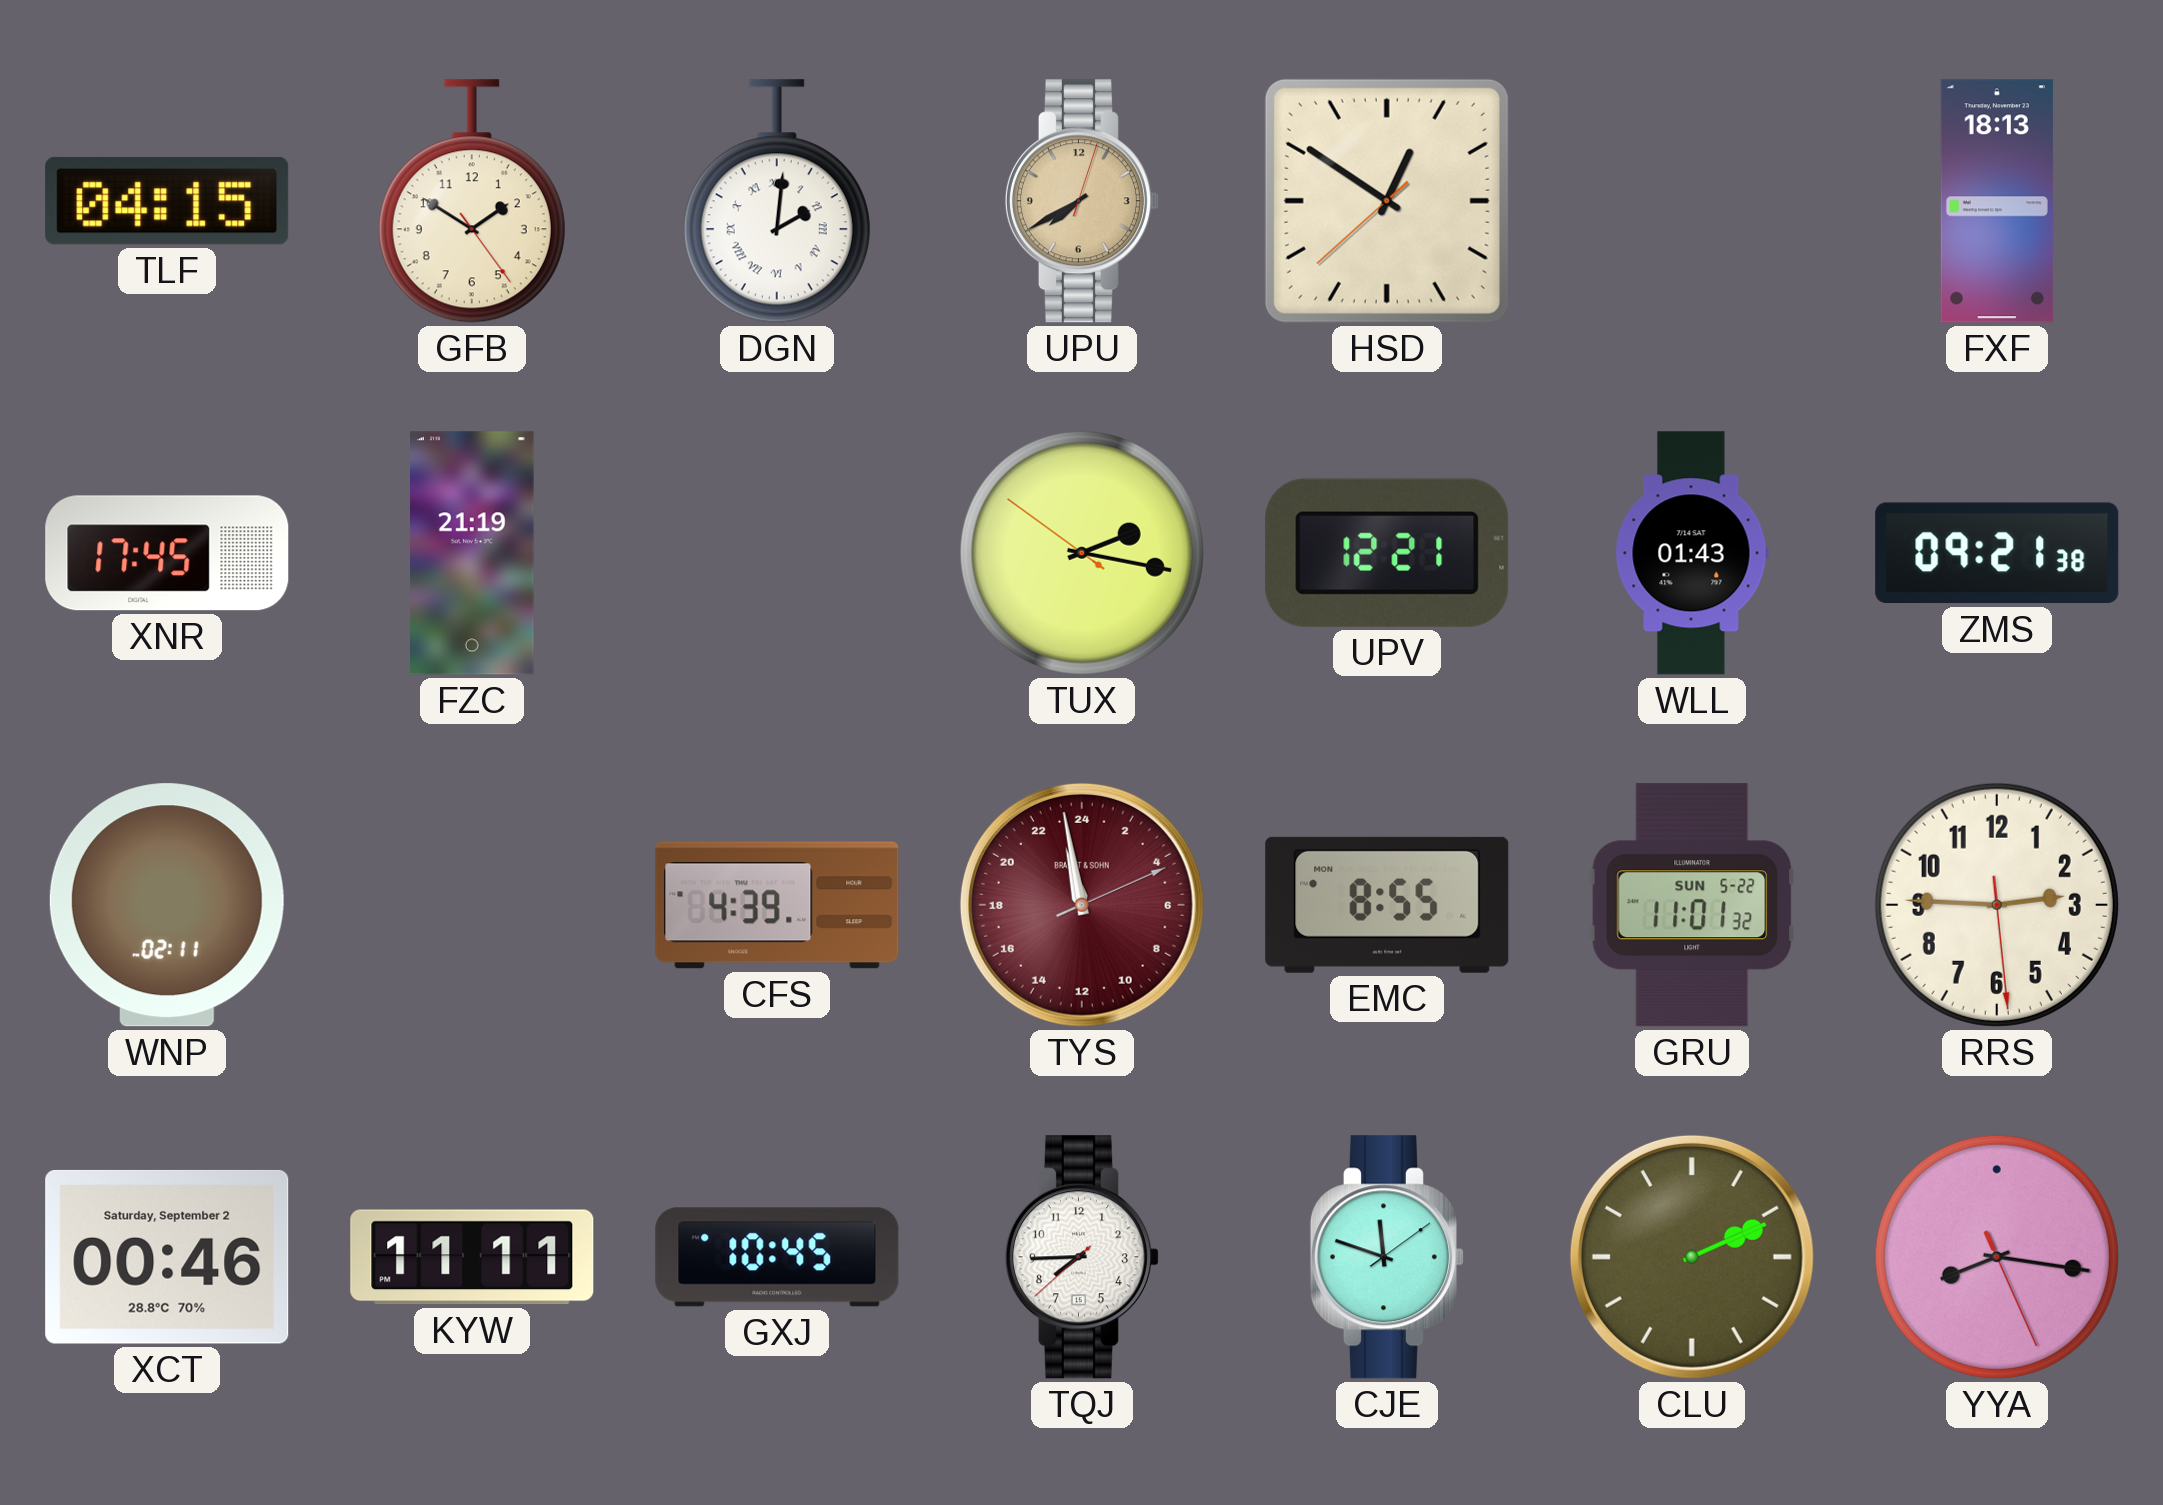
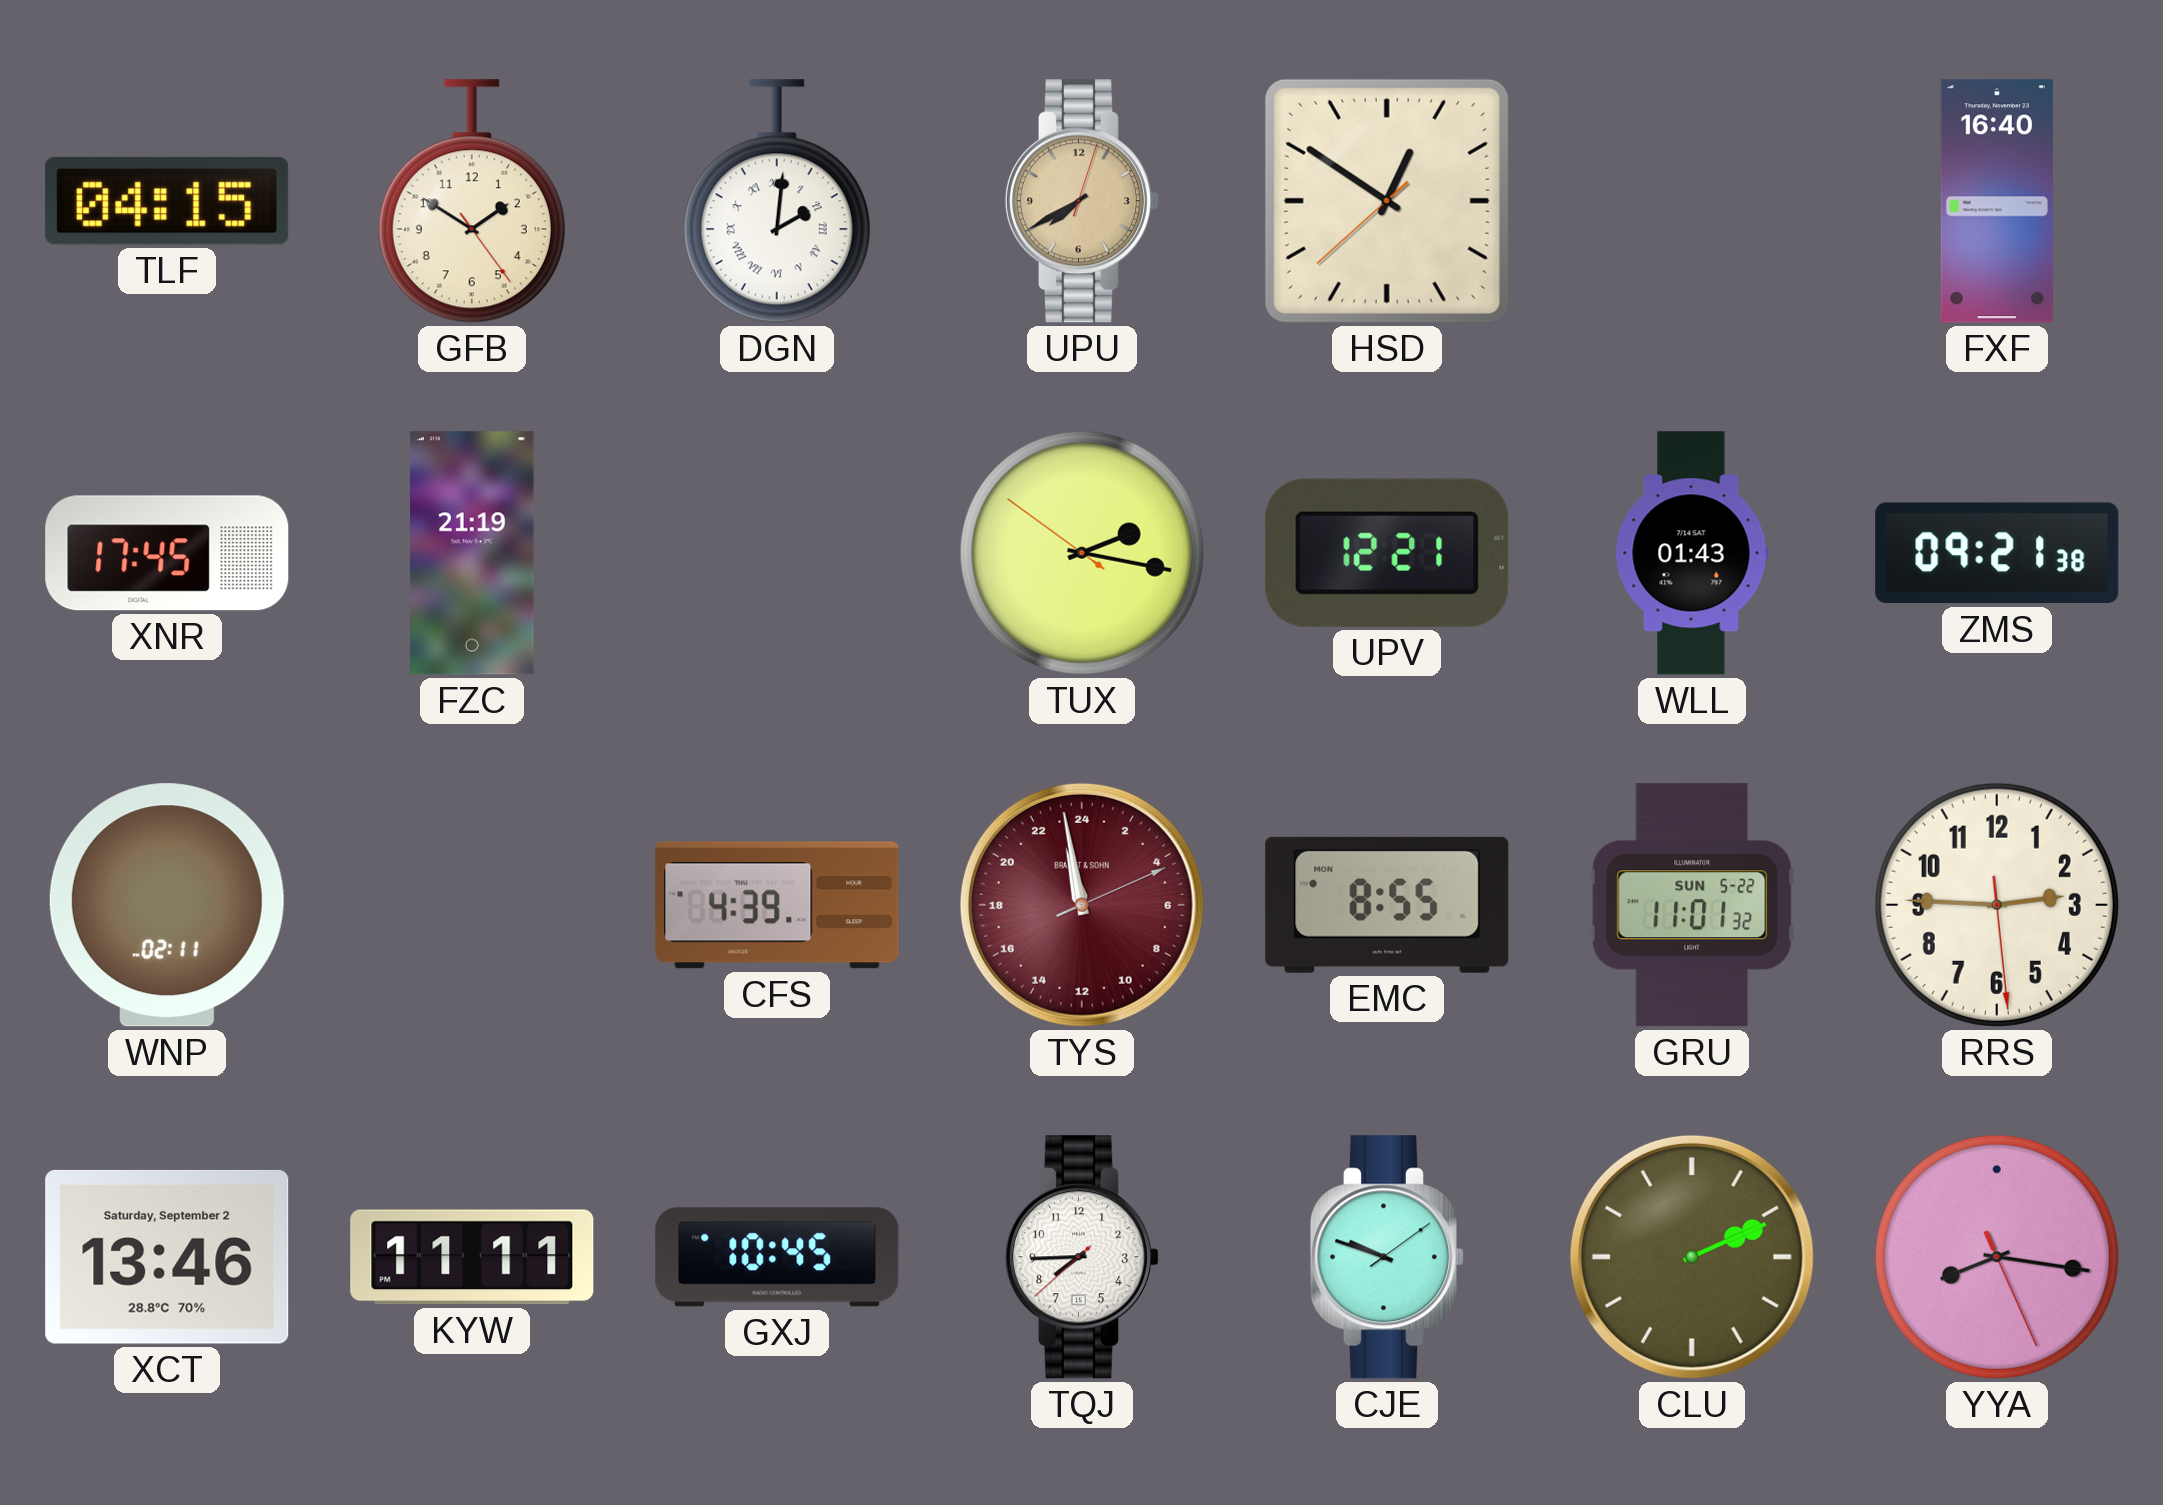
FXF: 18:13 -> 16:40 (1997, 201)
XCT: 00:46 -> 13:46 (167, 1257)
CJE: 11:48 -> 9:48 (1387, 1257)
